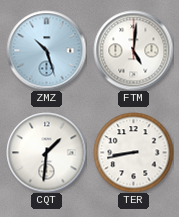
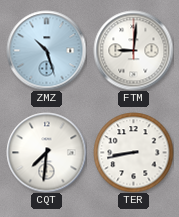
FTM: 5:01 -> 9:01 (133, 50)
CQT: 1:31 -> 7:31 (46, 152)
